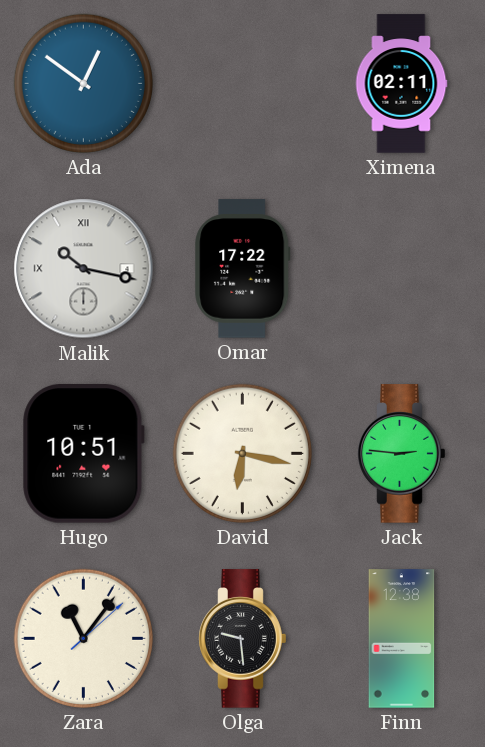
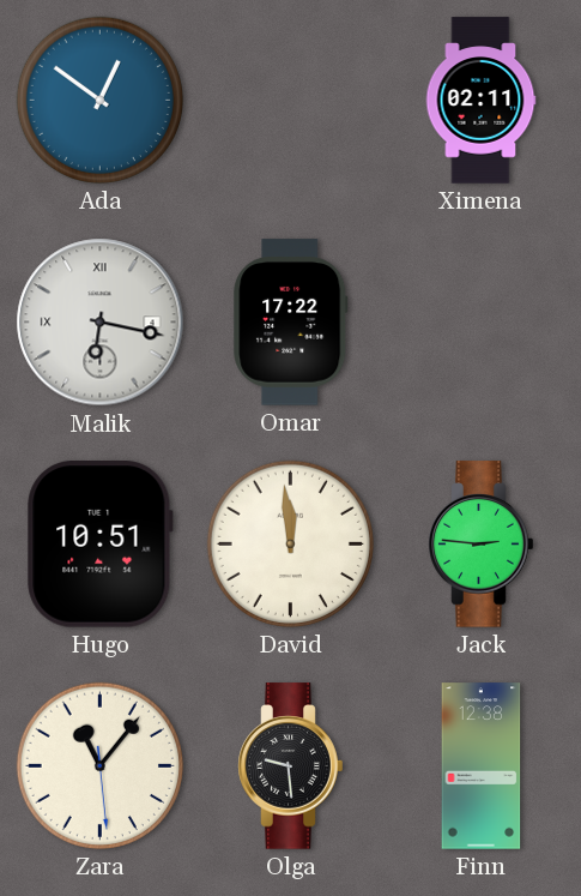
Malik: 10:17 -> 6:17 (101, 323)
David: 6:17 -> 11:59 (290, 543)
Zara: 11:06:08 -> 11:06:29 (99, 765)
